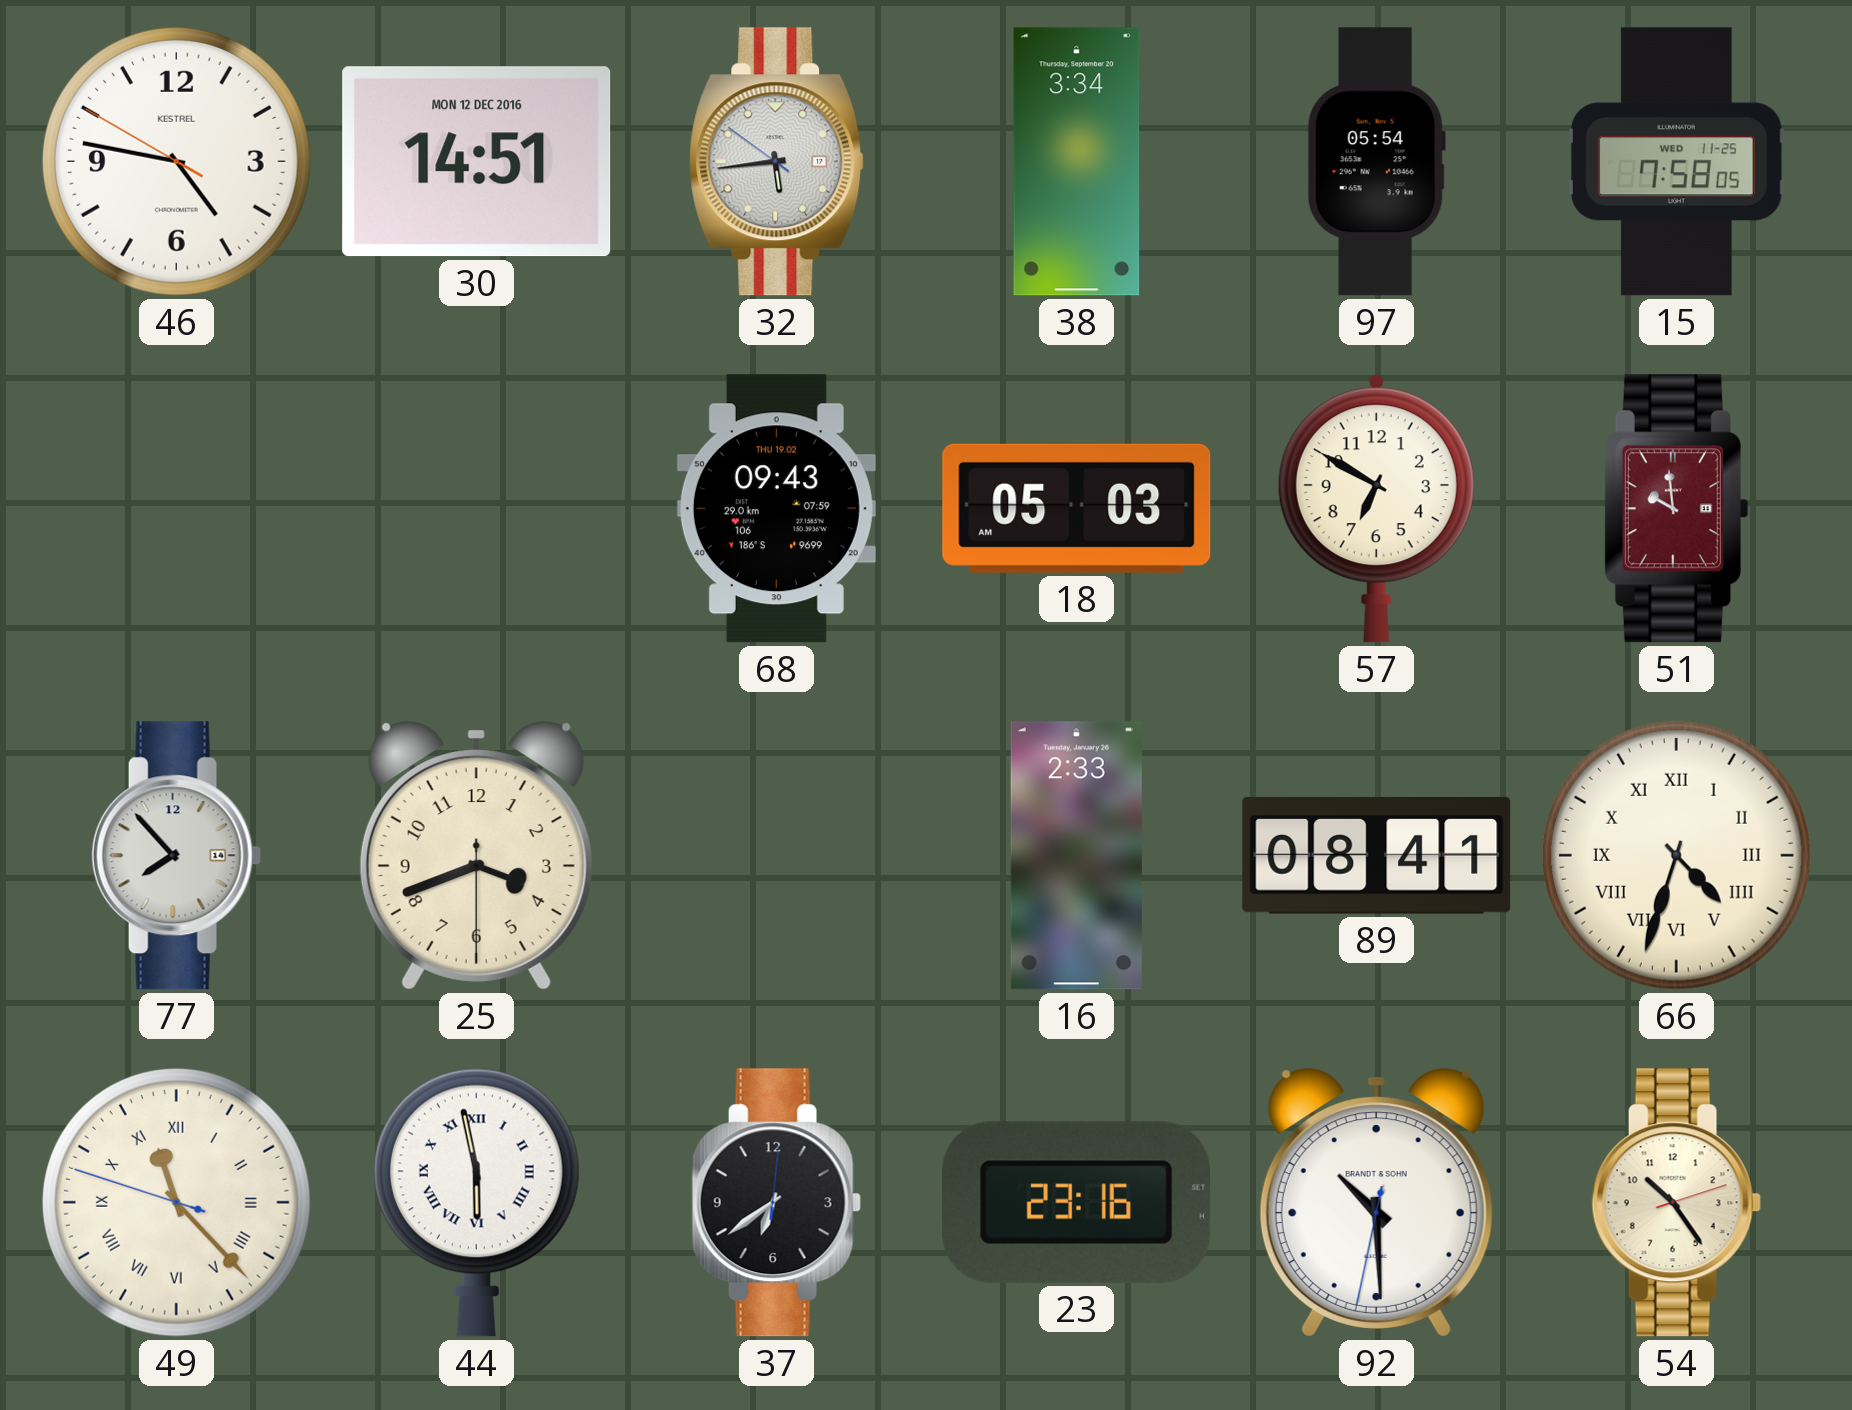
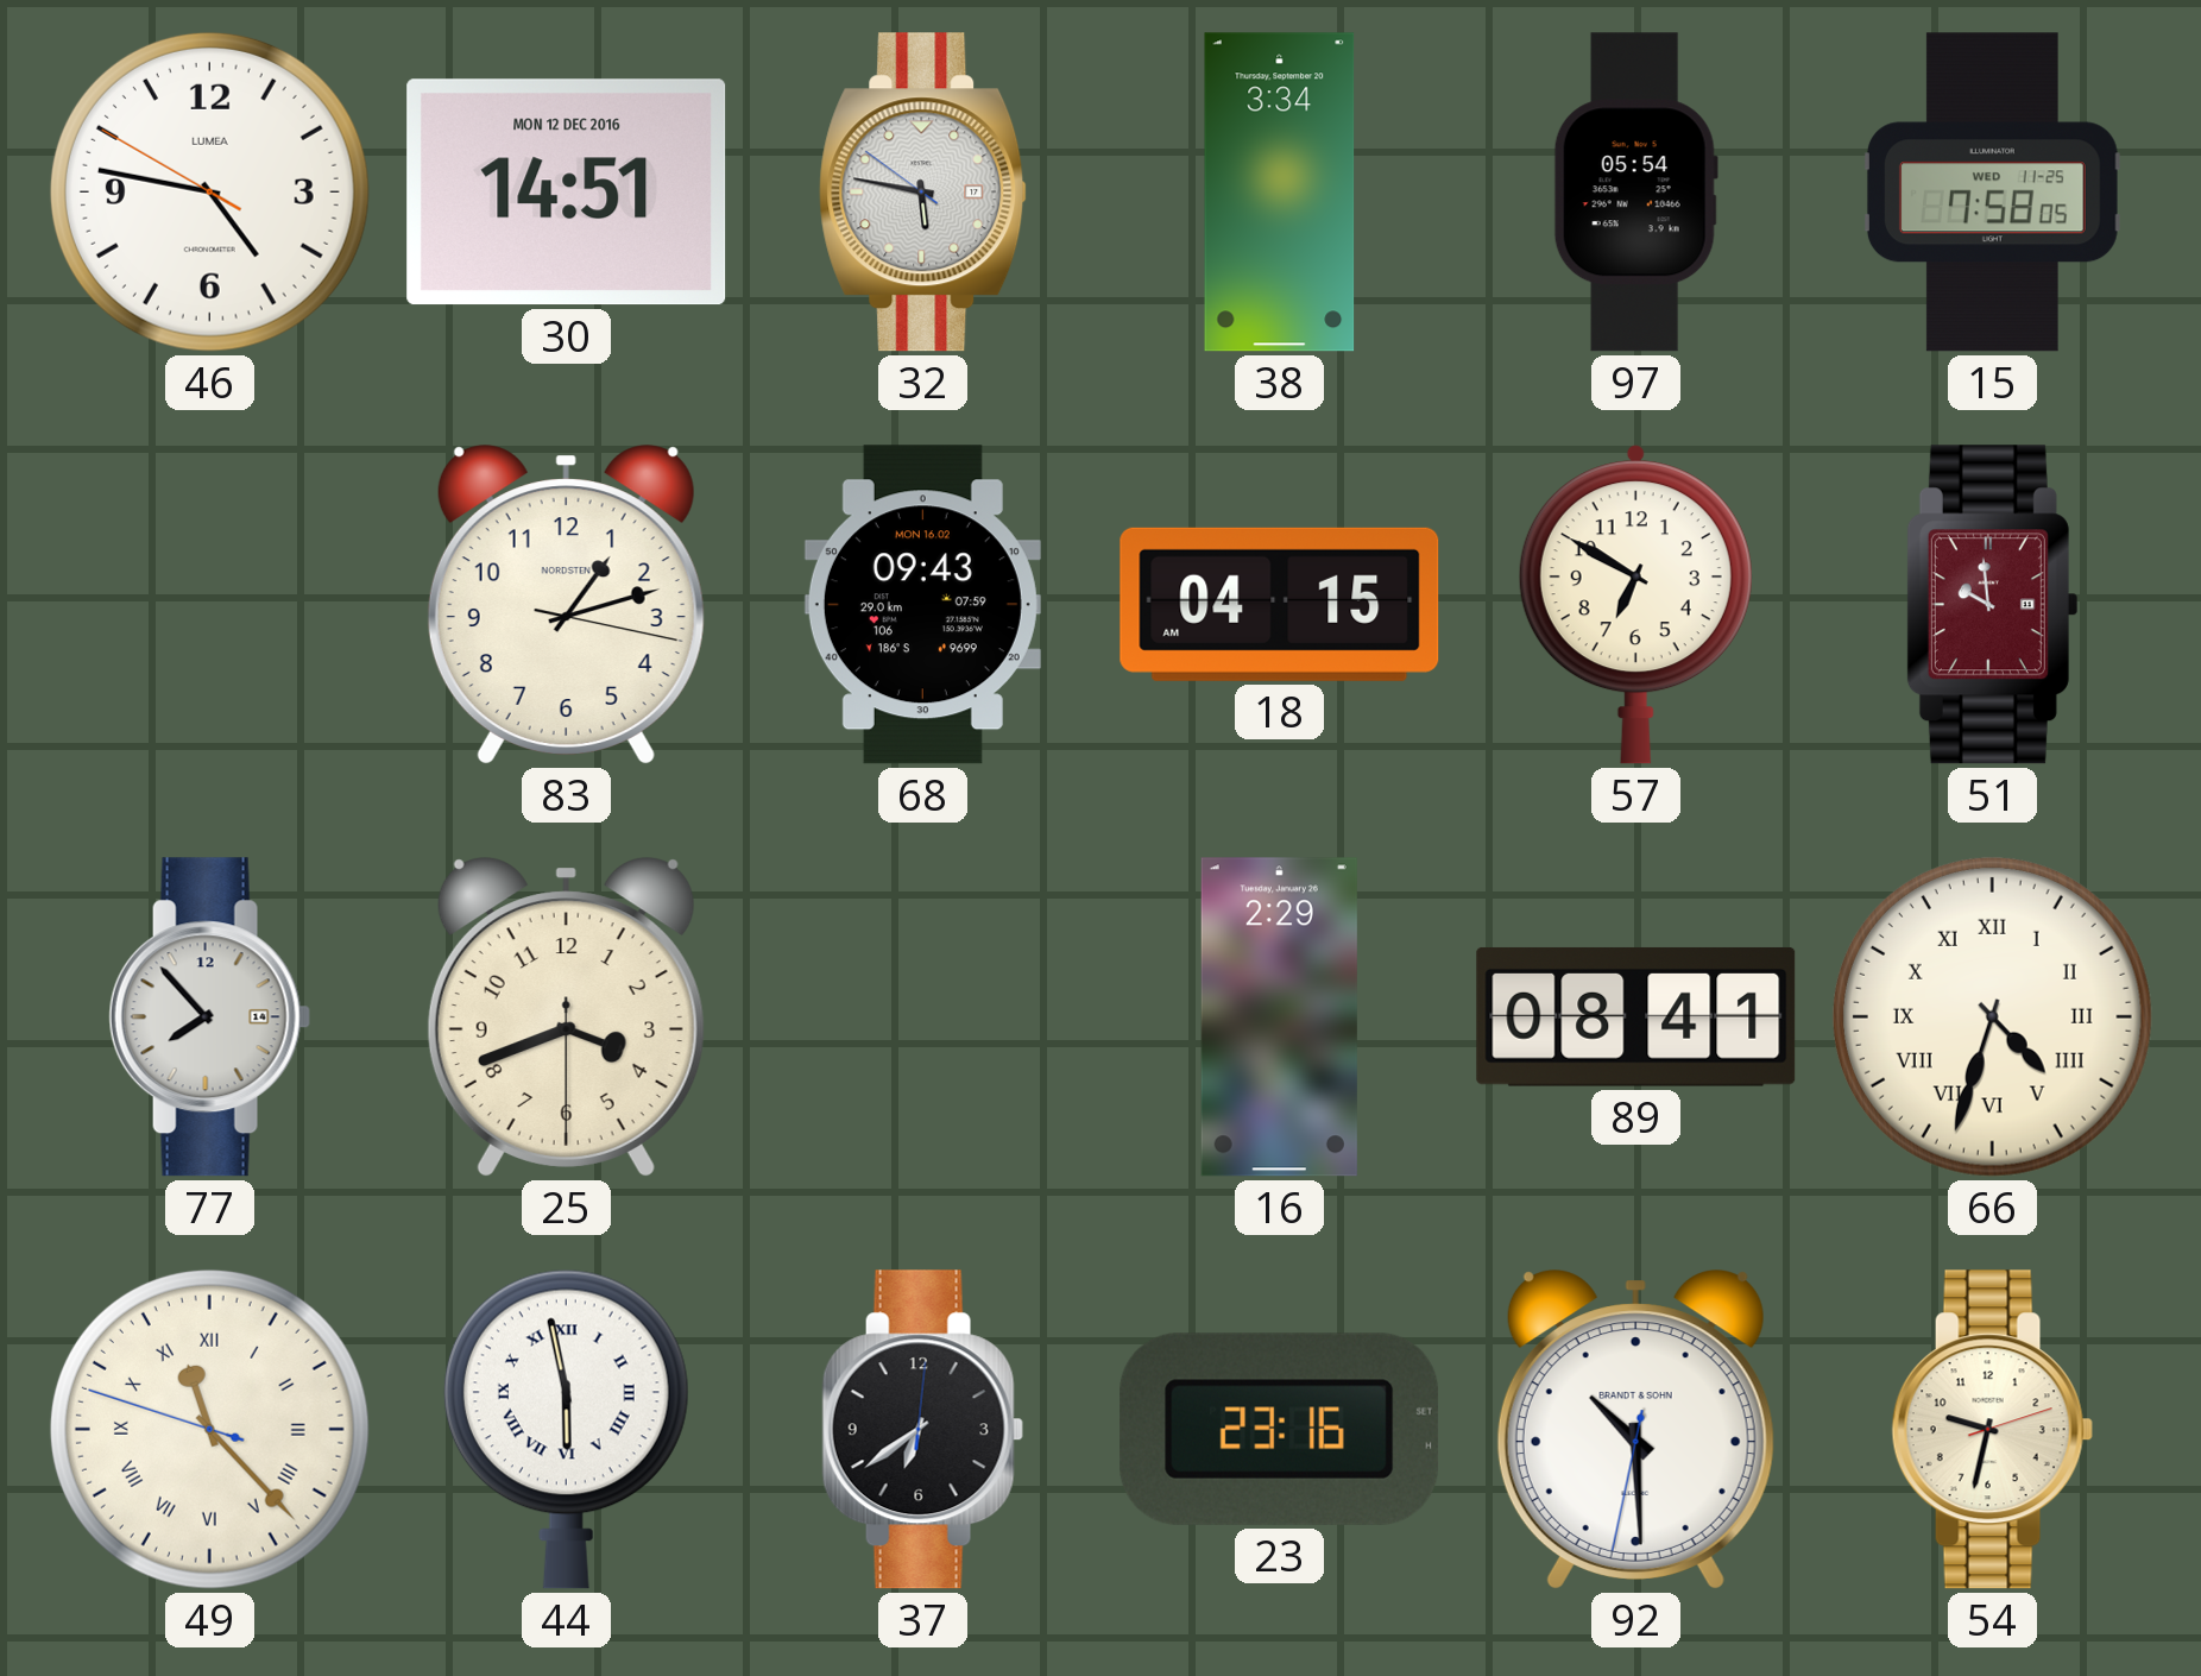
46 brand: KESTREL -> LUMEA (209, 191)
32: 5:43 -> 5:46 (923, 193)
83: none -> 1:12 (566, 605)
68 date: THU 19.02 -> MON 16.02 (922, 605)
18: 05:03 -> 04:15 (1280, 604)
16: 2:33 -> 2:29 (1279, 1017)
54: 10:24 -> 9:32 (1992, 1430)
